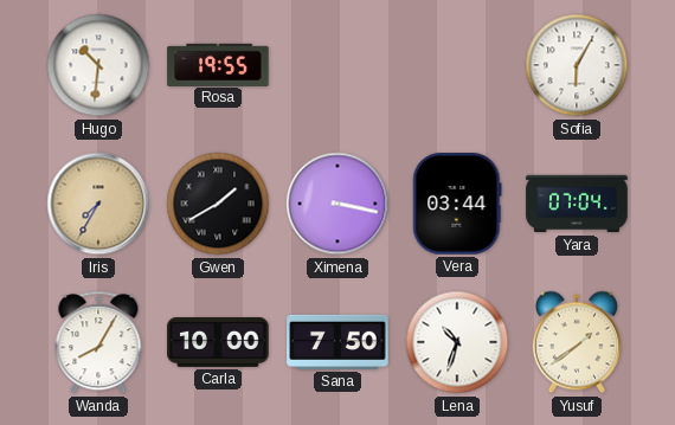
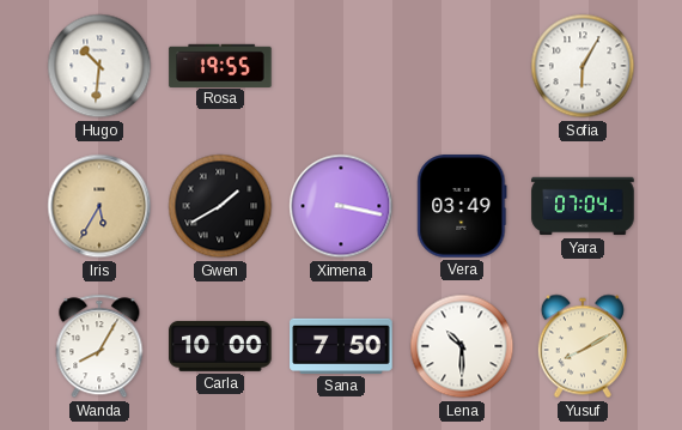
Iris: 7:35 -> 5:35 (99, 206)
Vera: 03:44 -> 03:49 (462, 206)
Lena: 10:33 -> 10:30 (462, 346)
Yusuf: 1:39 -> 8:10 (583, 346)
